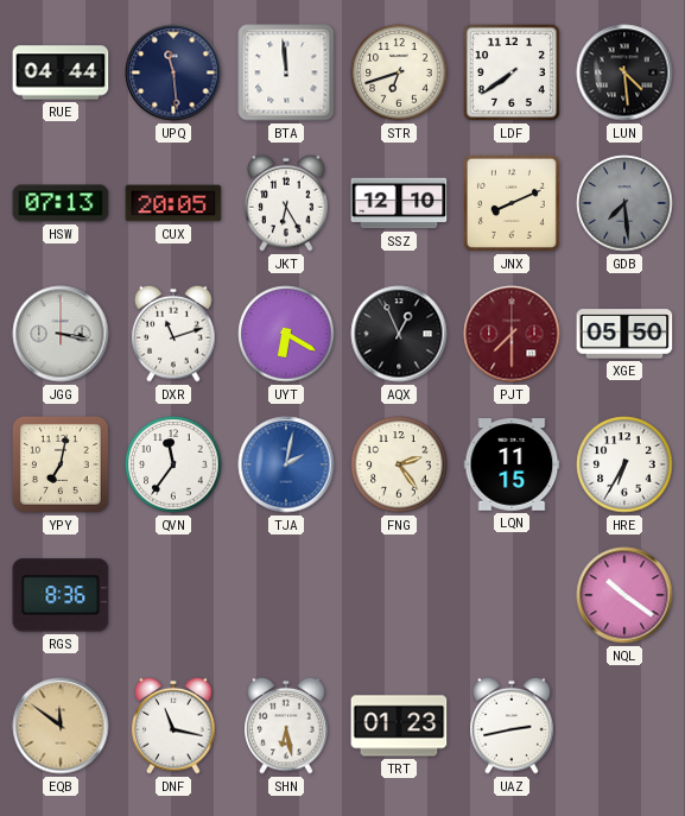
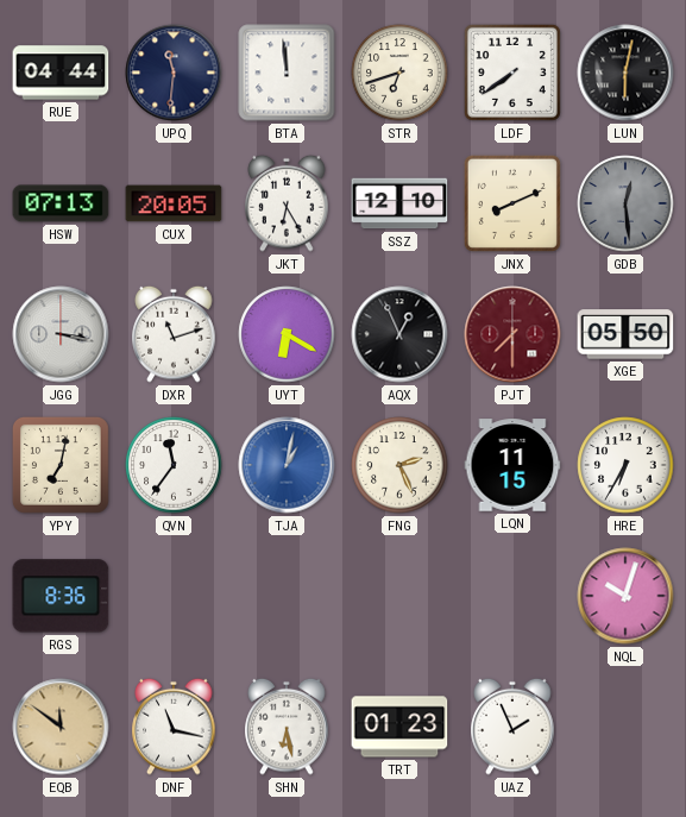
UPQ: 11:29 -> 11:31 (174, 73)
LUN: 4:29 -> 6:02 (625, 73)
GDB: 7:29 -> 12:29 (625, 203)
TJA: 2:02 -> 1:02 (287, 465)
FNG: 2:24 -> 2:26 (399, 465)
NQL: 10:21 -> 10:03 (625, 596)
UAZ: 2:43 -> 1:56 (512, 727)
